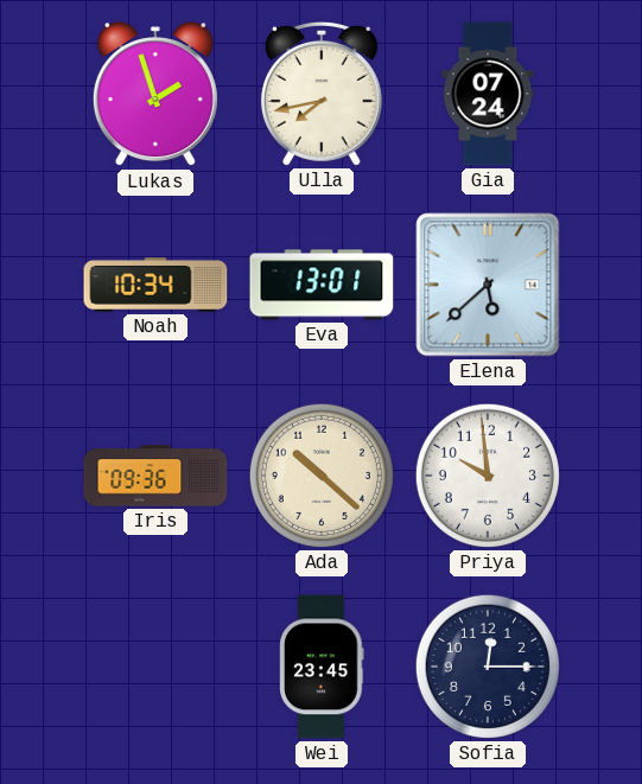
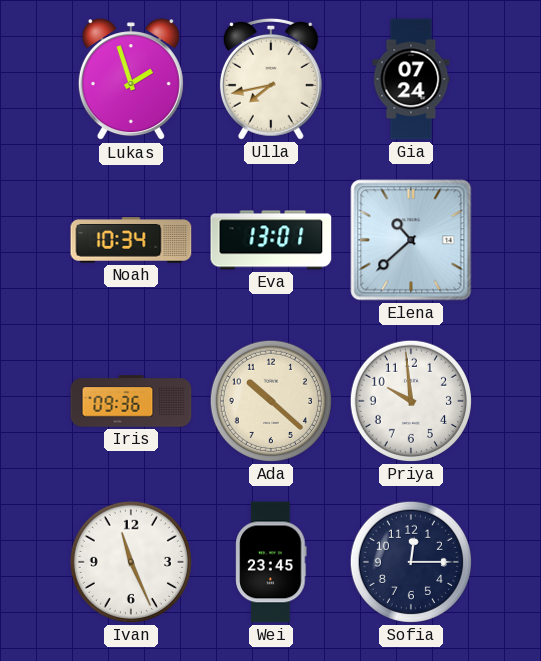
Elena: 5:38 -> 10:38 (411, 240)
Ivan: none -> 11:26 (131, 562)
